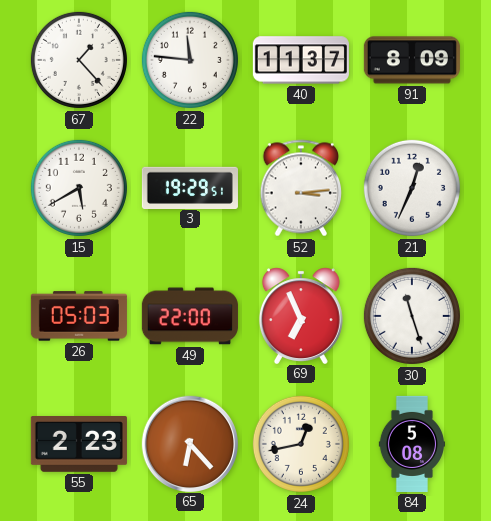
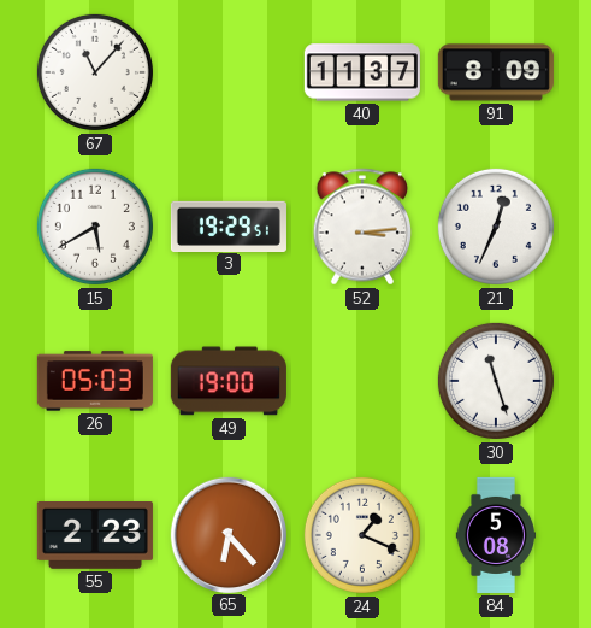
67: 1:23 -> 11:07 (95, 72)
22: 11:46 -> none (190, 60)
49: 22:00 -> 19:00 (229, 381)
69: 6:56 -> none (301, 315)
24: 12:43 -> 1:19 (362, 535)
